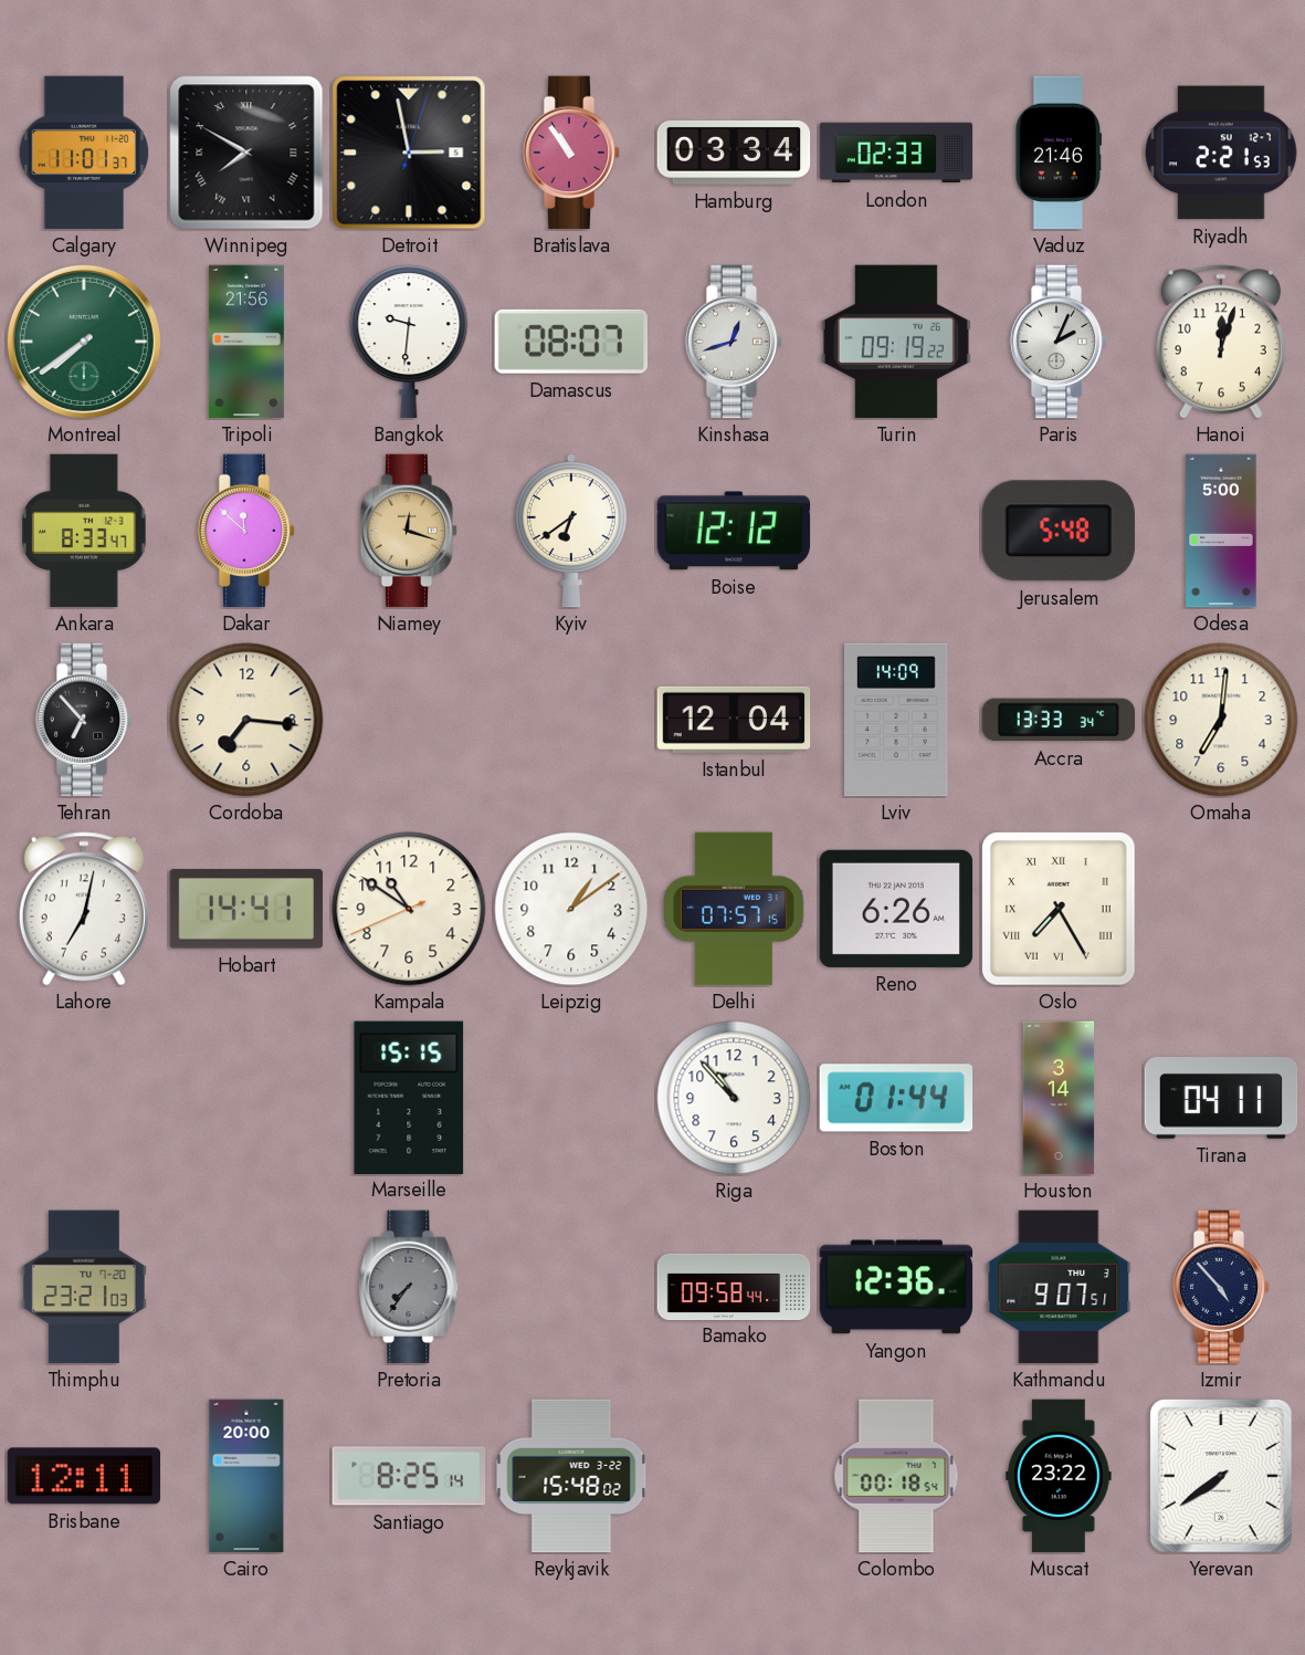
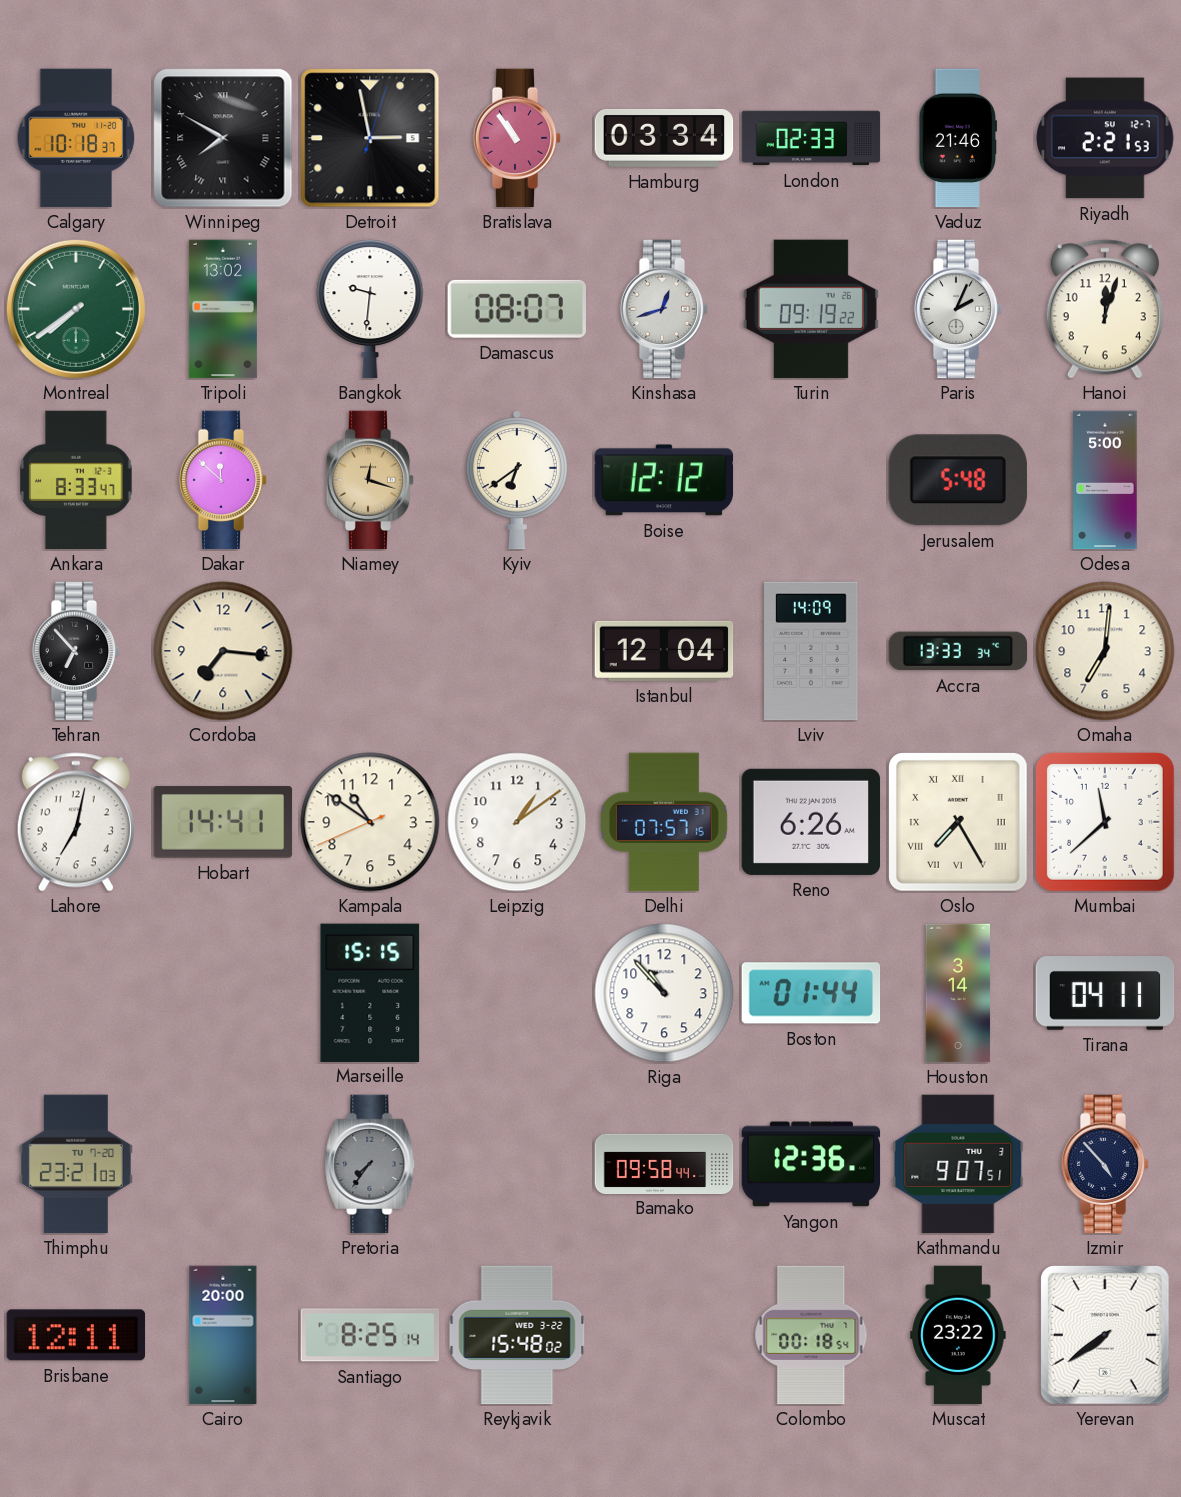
Calgary: 11:01 -> 10:18 (76, 138)
Tripoli: 21:56 -> 13:02 (223, 309)
Mumbai: none -> 11:38 (1105, 822)
